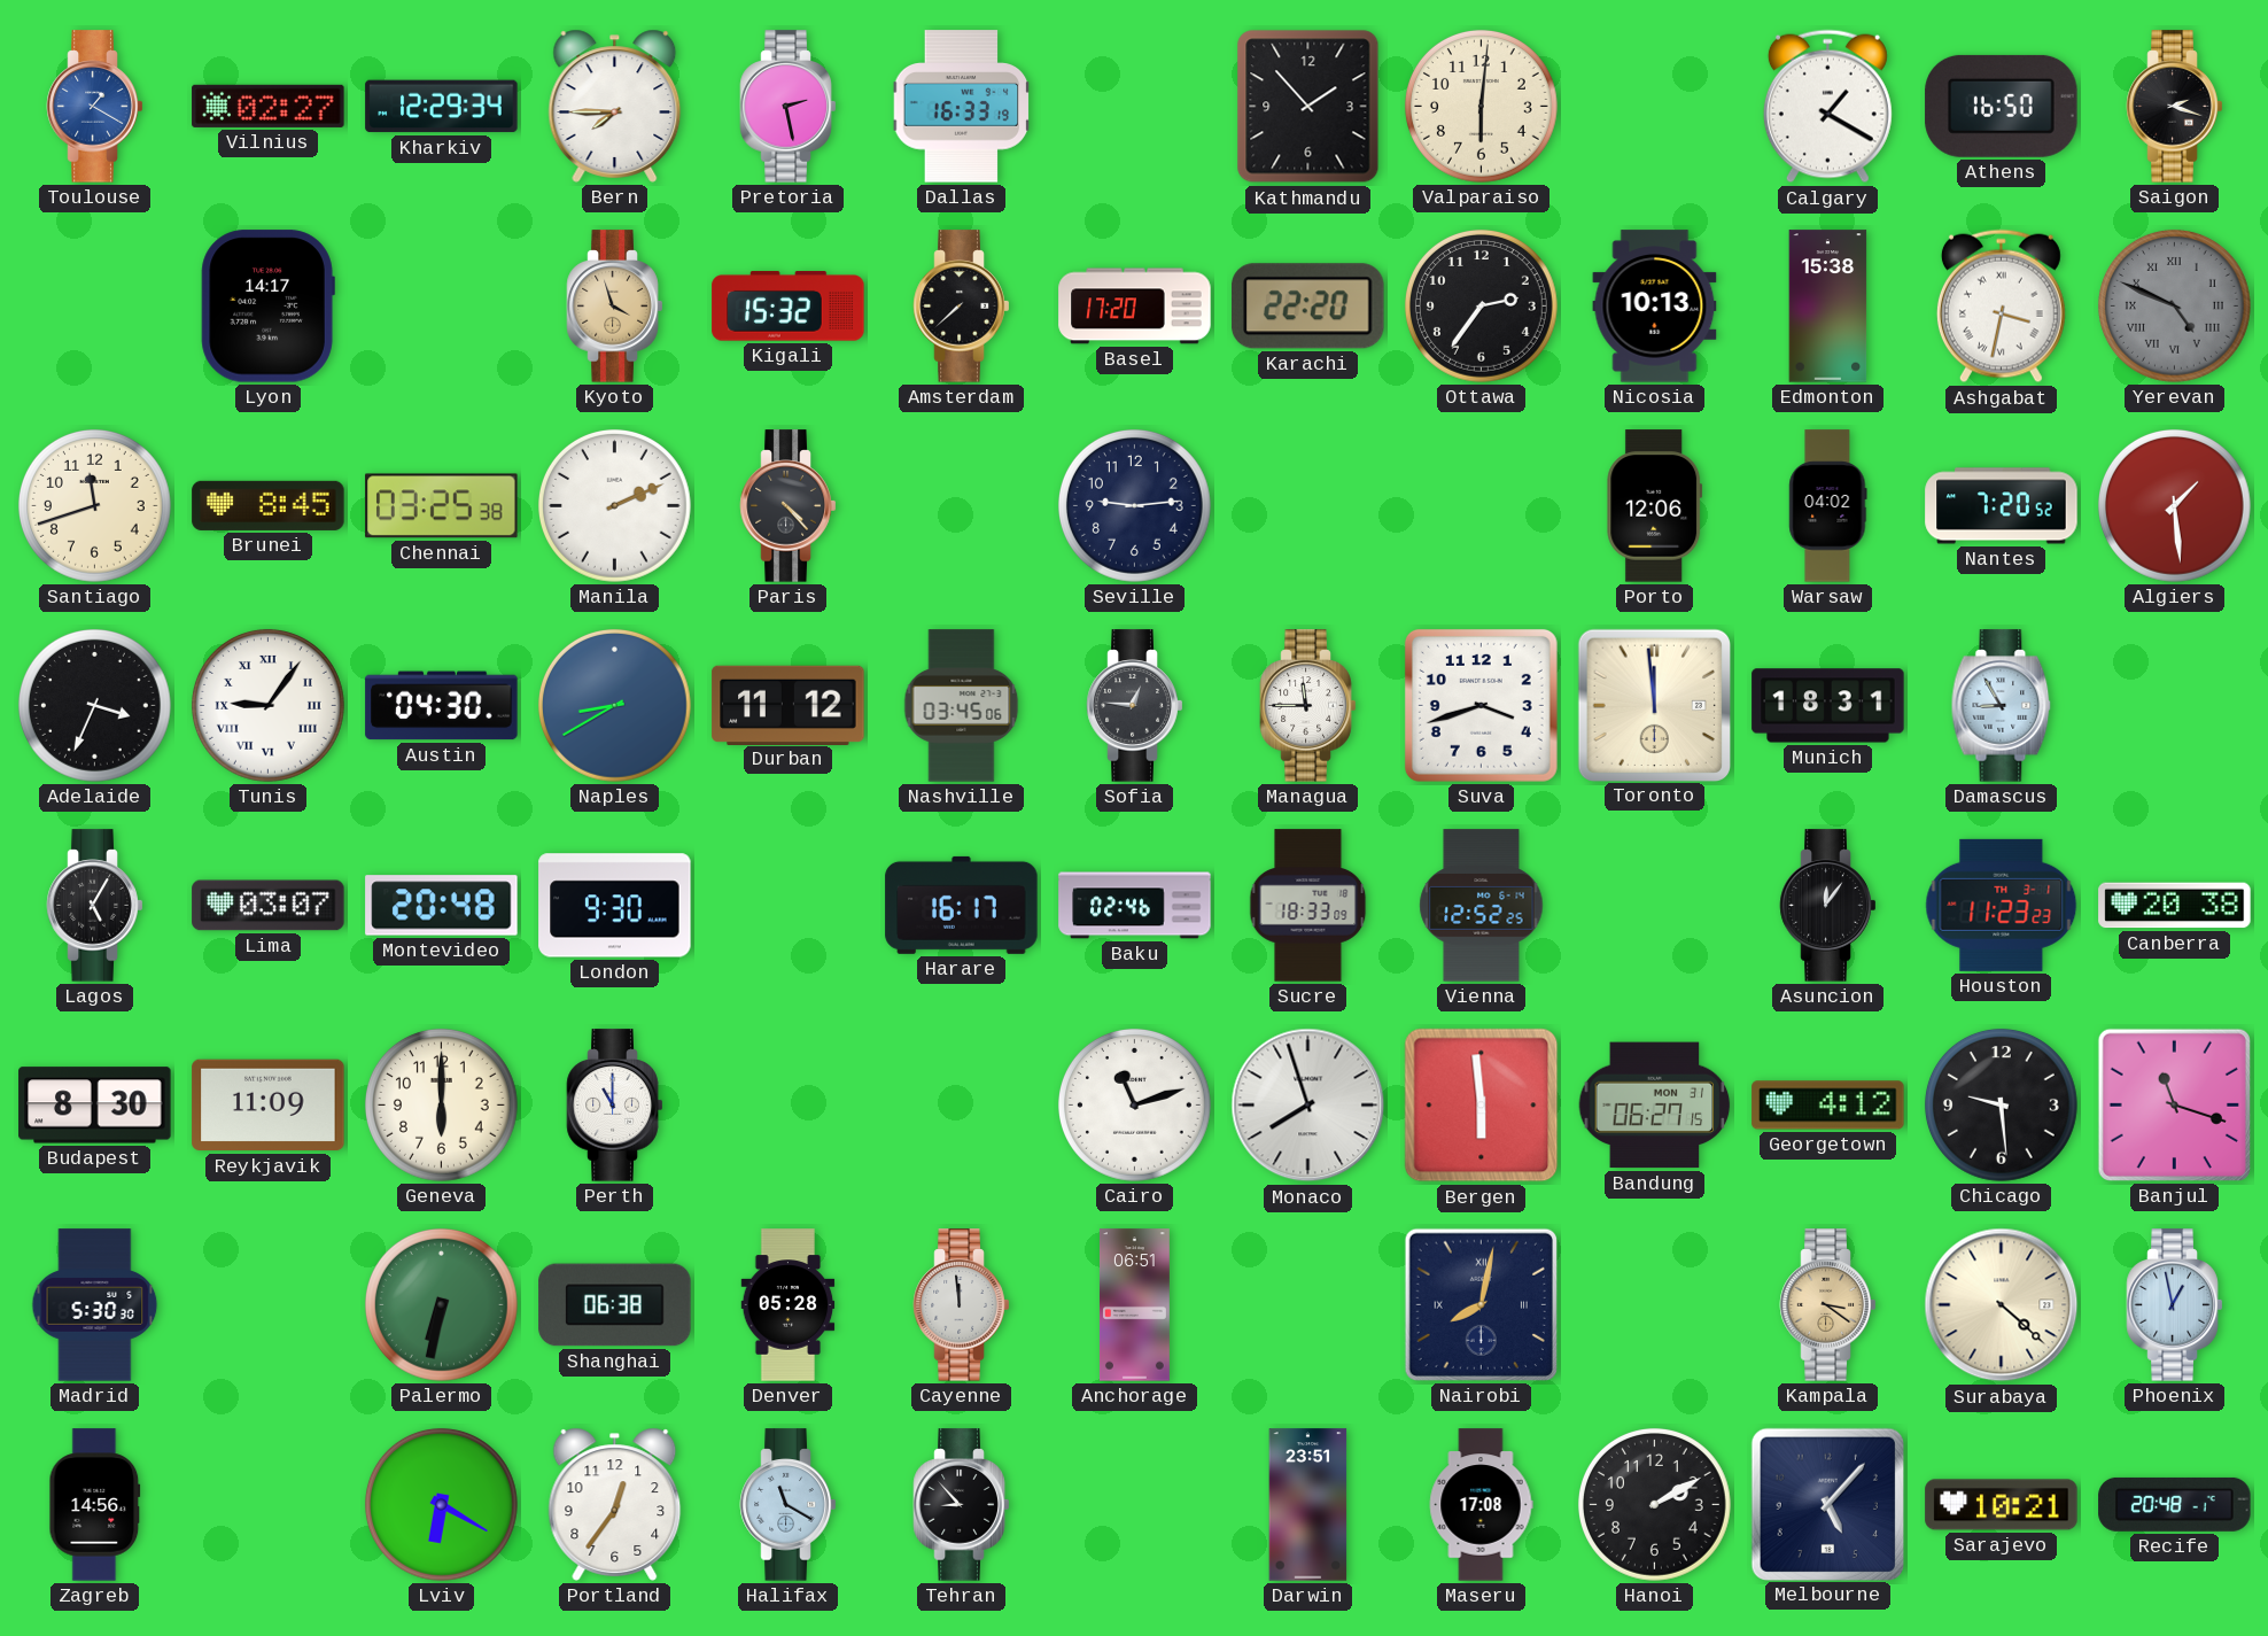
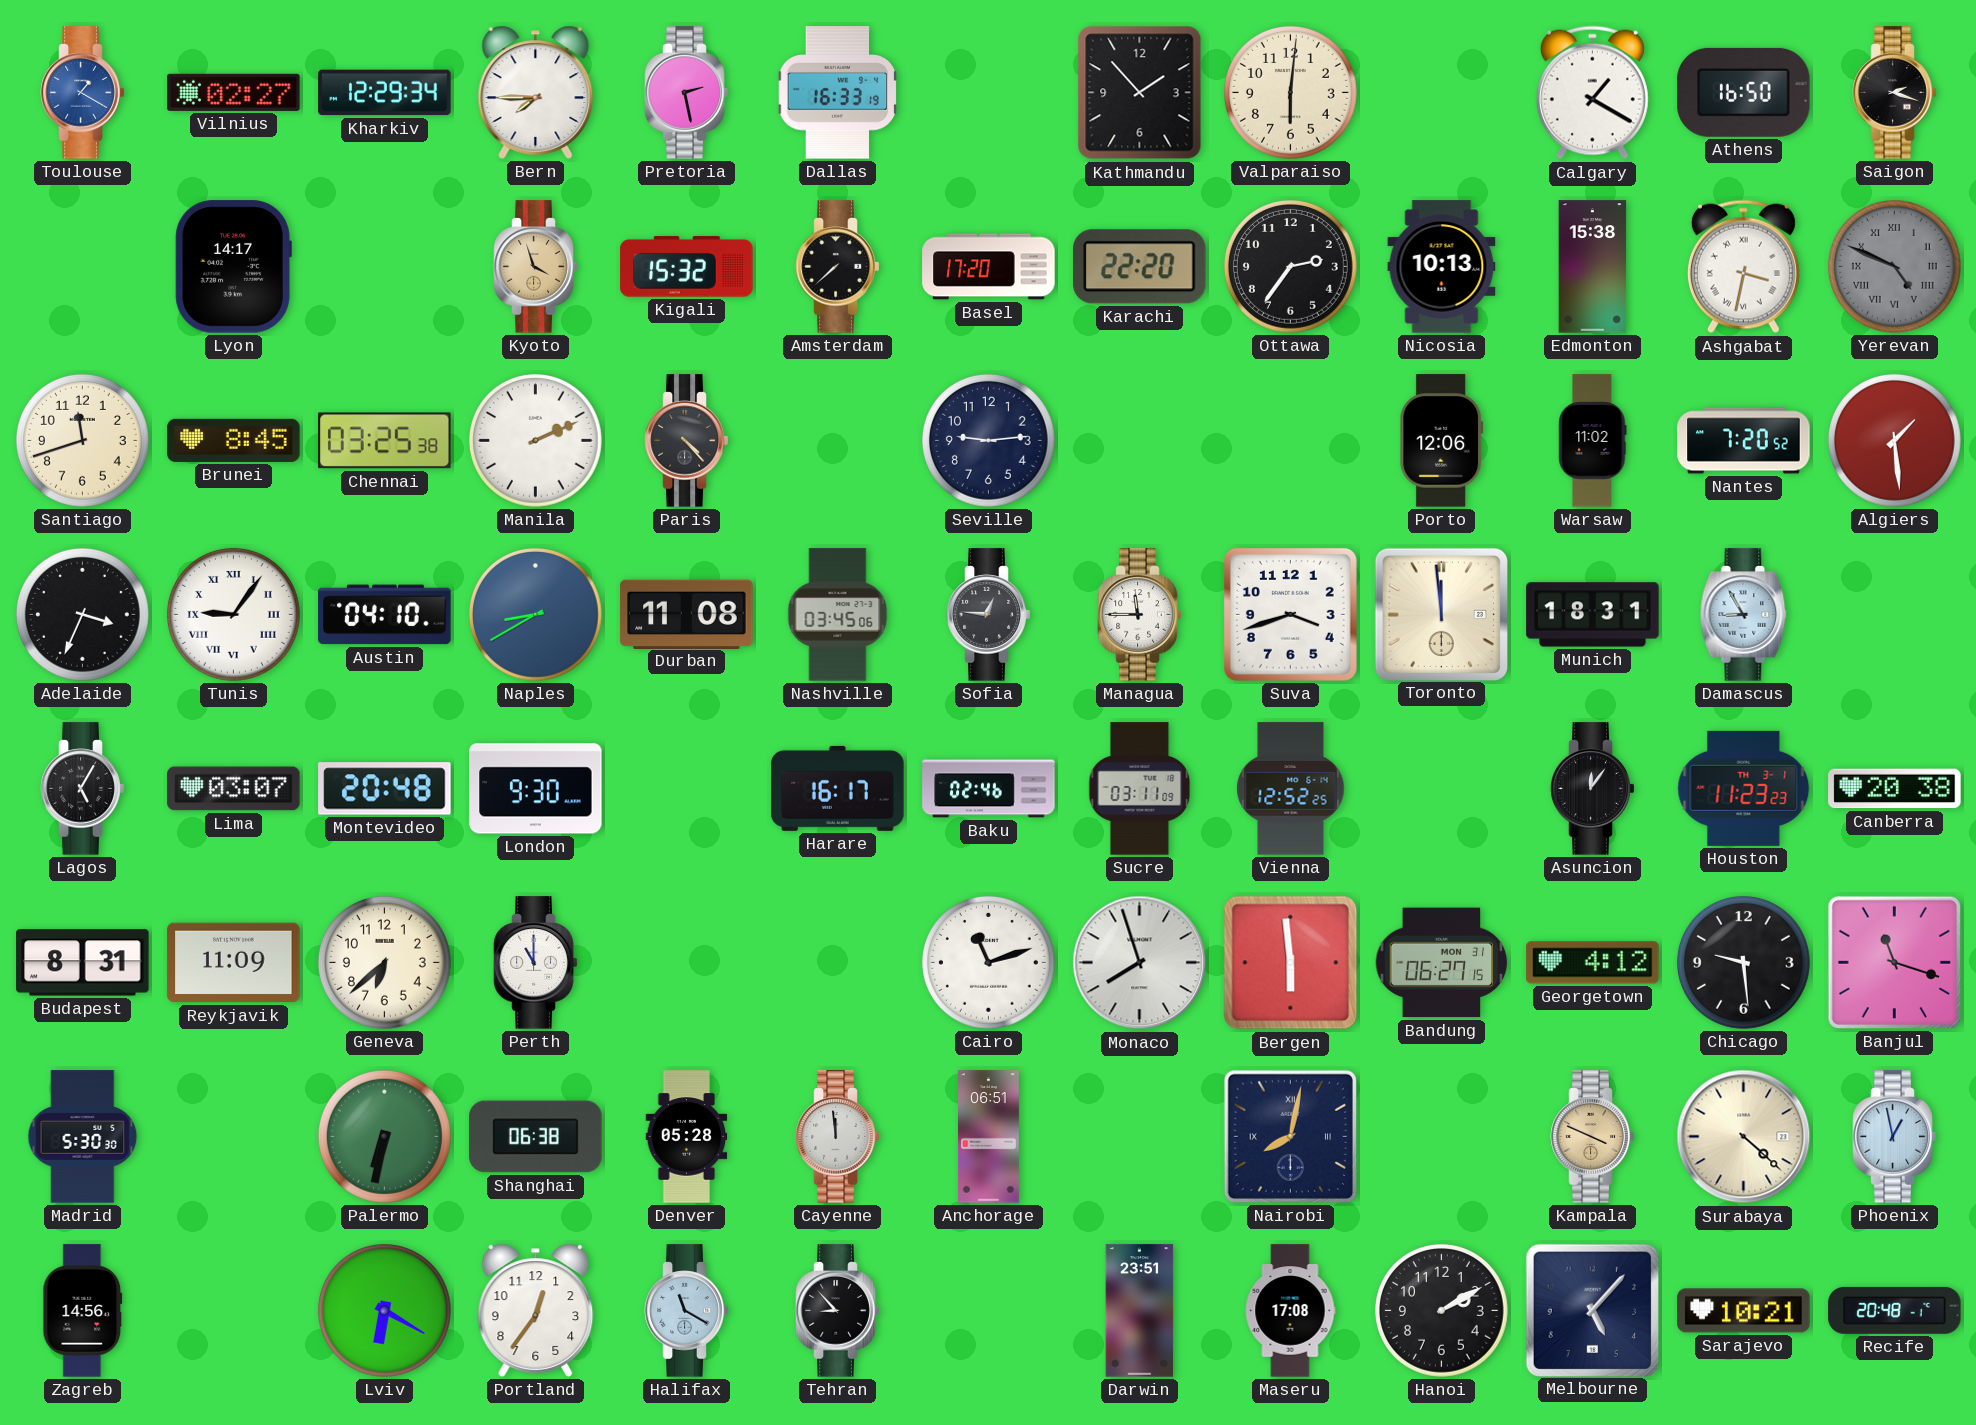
Warsaw: 04:02 -> 11:02 (1593, 441)
Austin: 04:30 -> 04:10 (385, 615)
Durban: 11:12 -> 11:08 (687, 614)
Sucre: 18:33 -> 03:11 (1140, 789)
Budapest: 8:30 -> 8:31 (83, 963)
Geneva: 6:00 -> 6:38 (384, 962)
Kampala: 3:21 -> 3:49 (1593, 1137)
